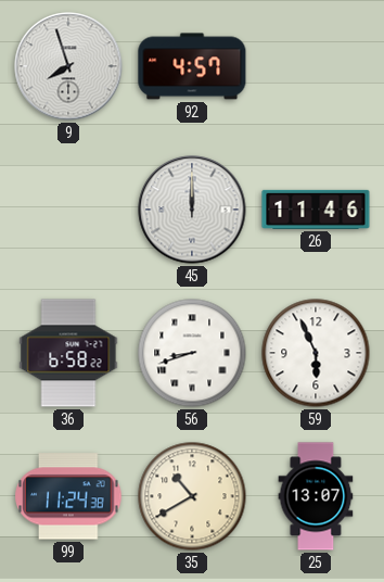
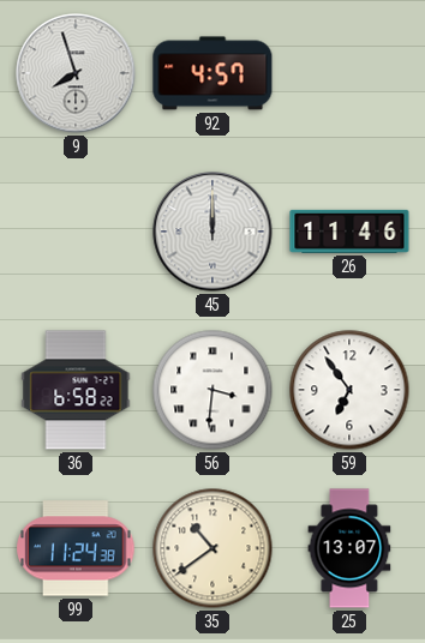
56: 8:42 -> 3:31 (212, 390)
59: 5:56 -> 6:54 (349, 390)
35: 10:40 -> 10:39 (212, 548)
